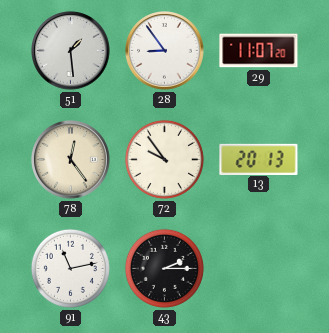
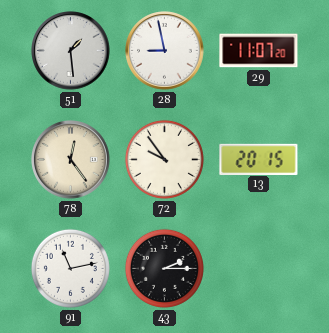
28: 8:54 -> 8:58 (165, 51)
13: 20:13 -> 20:15 (259, 159)
